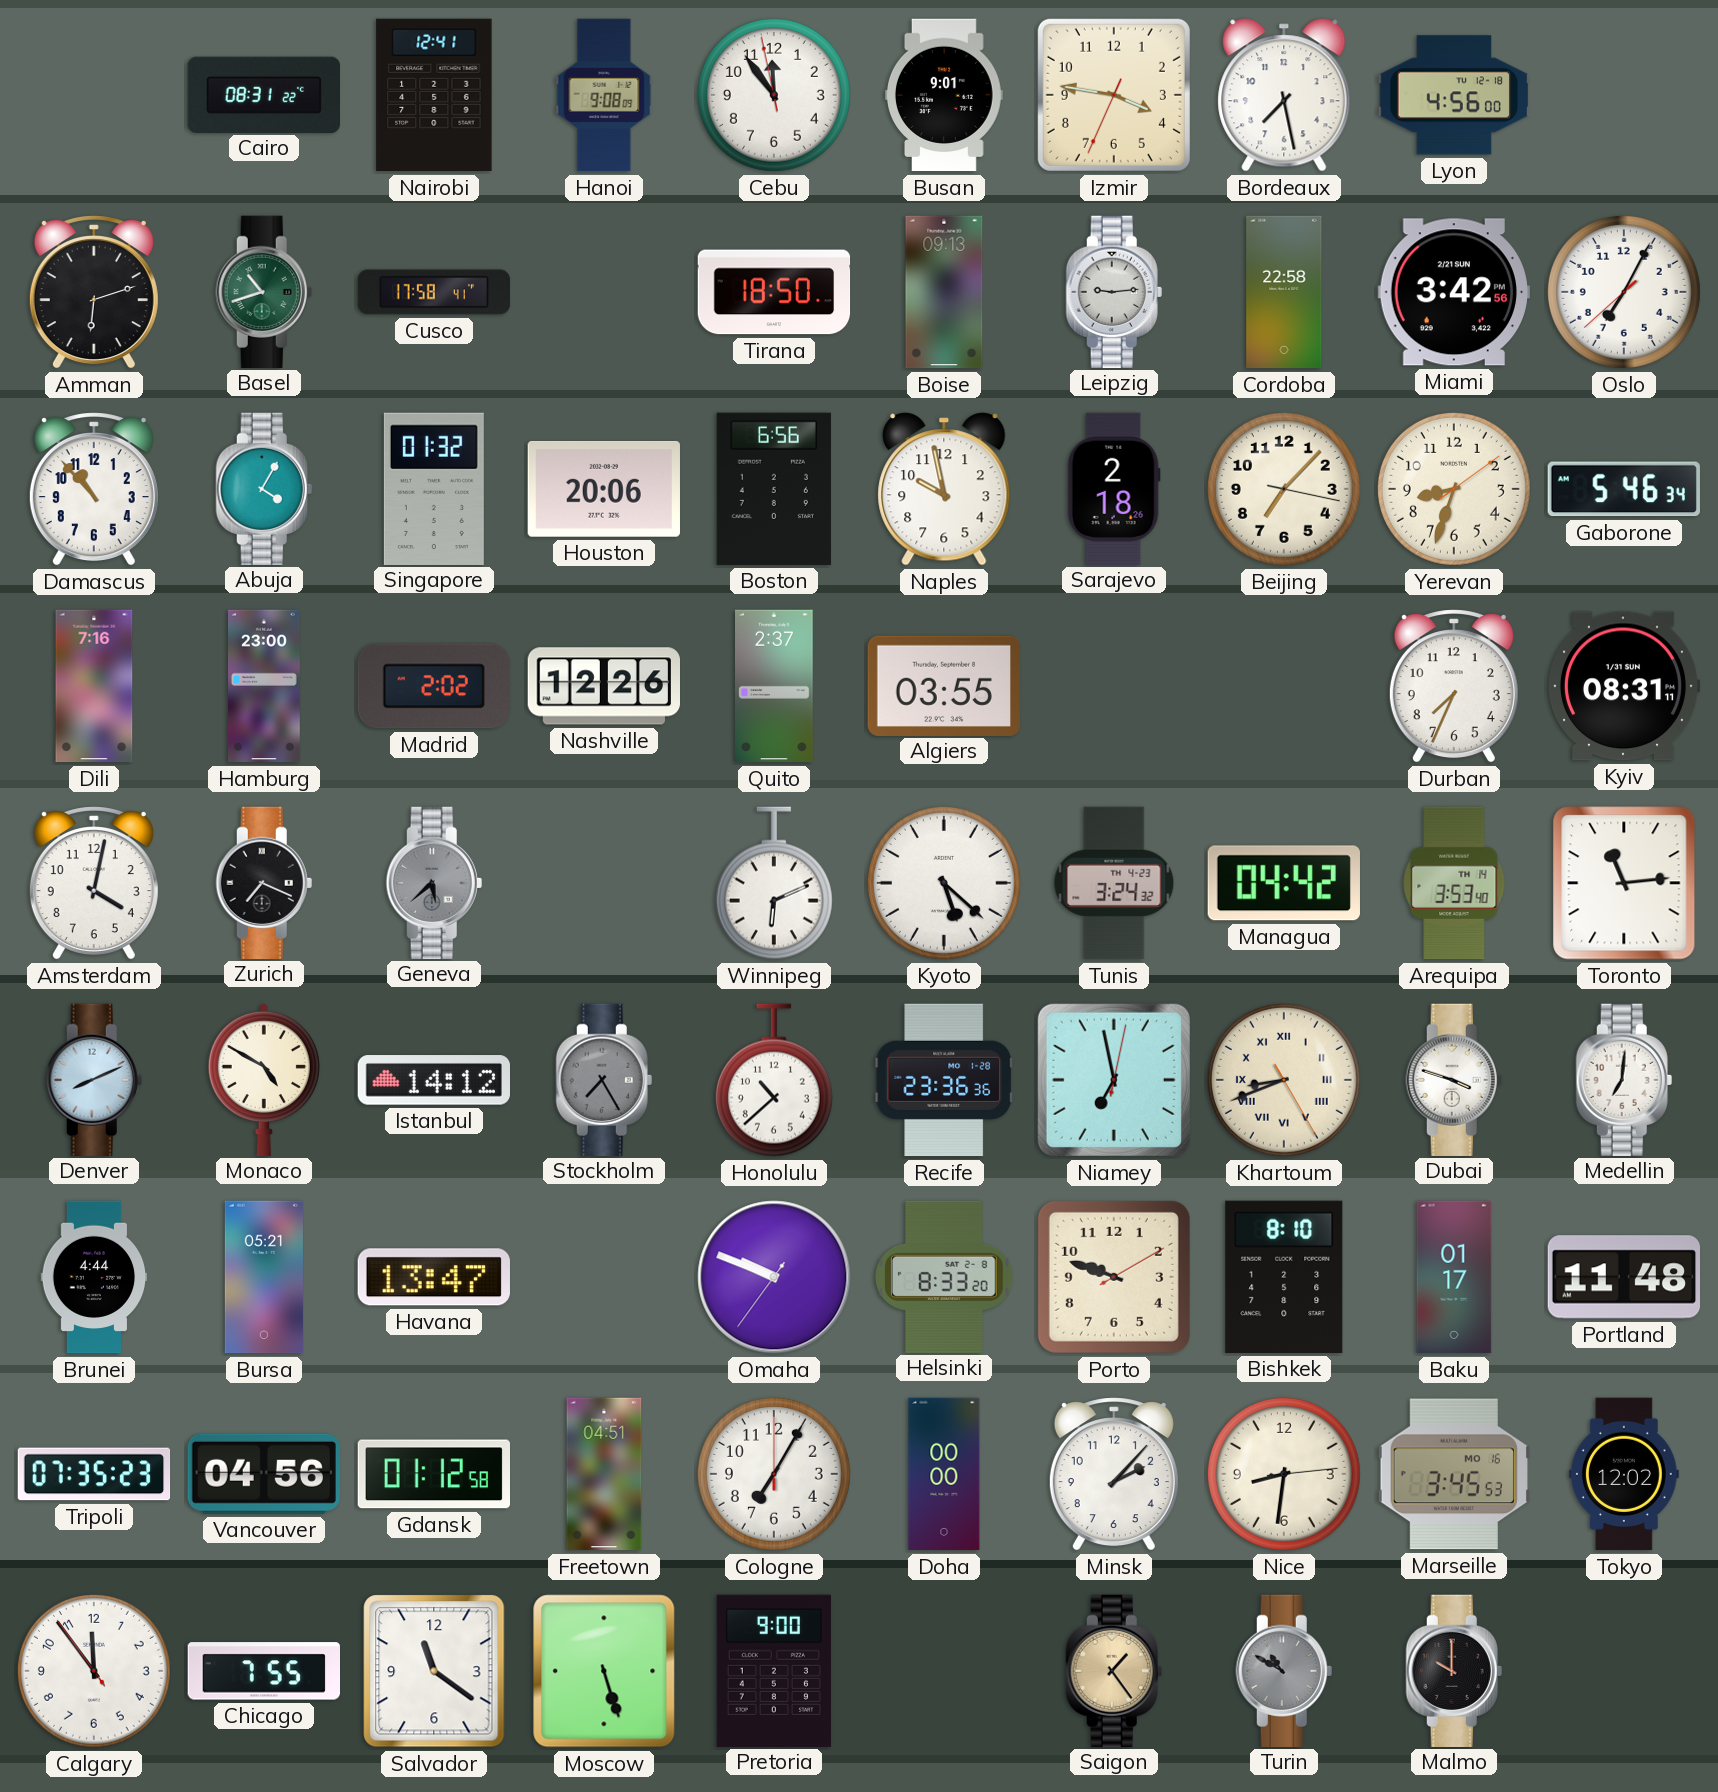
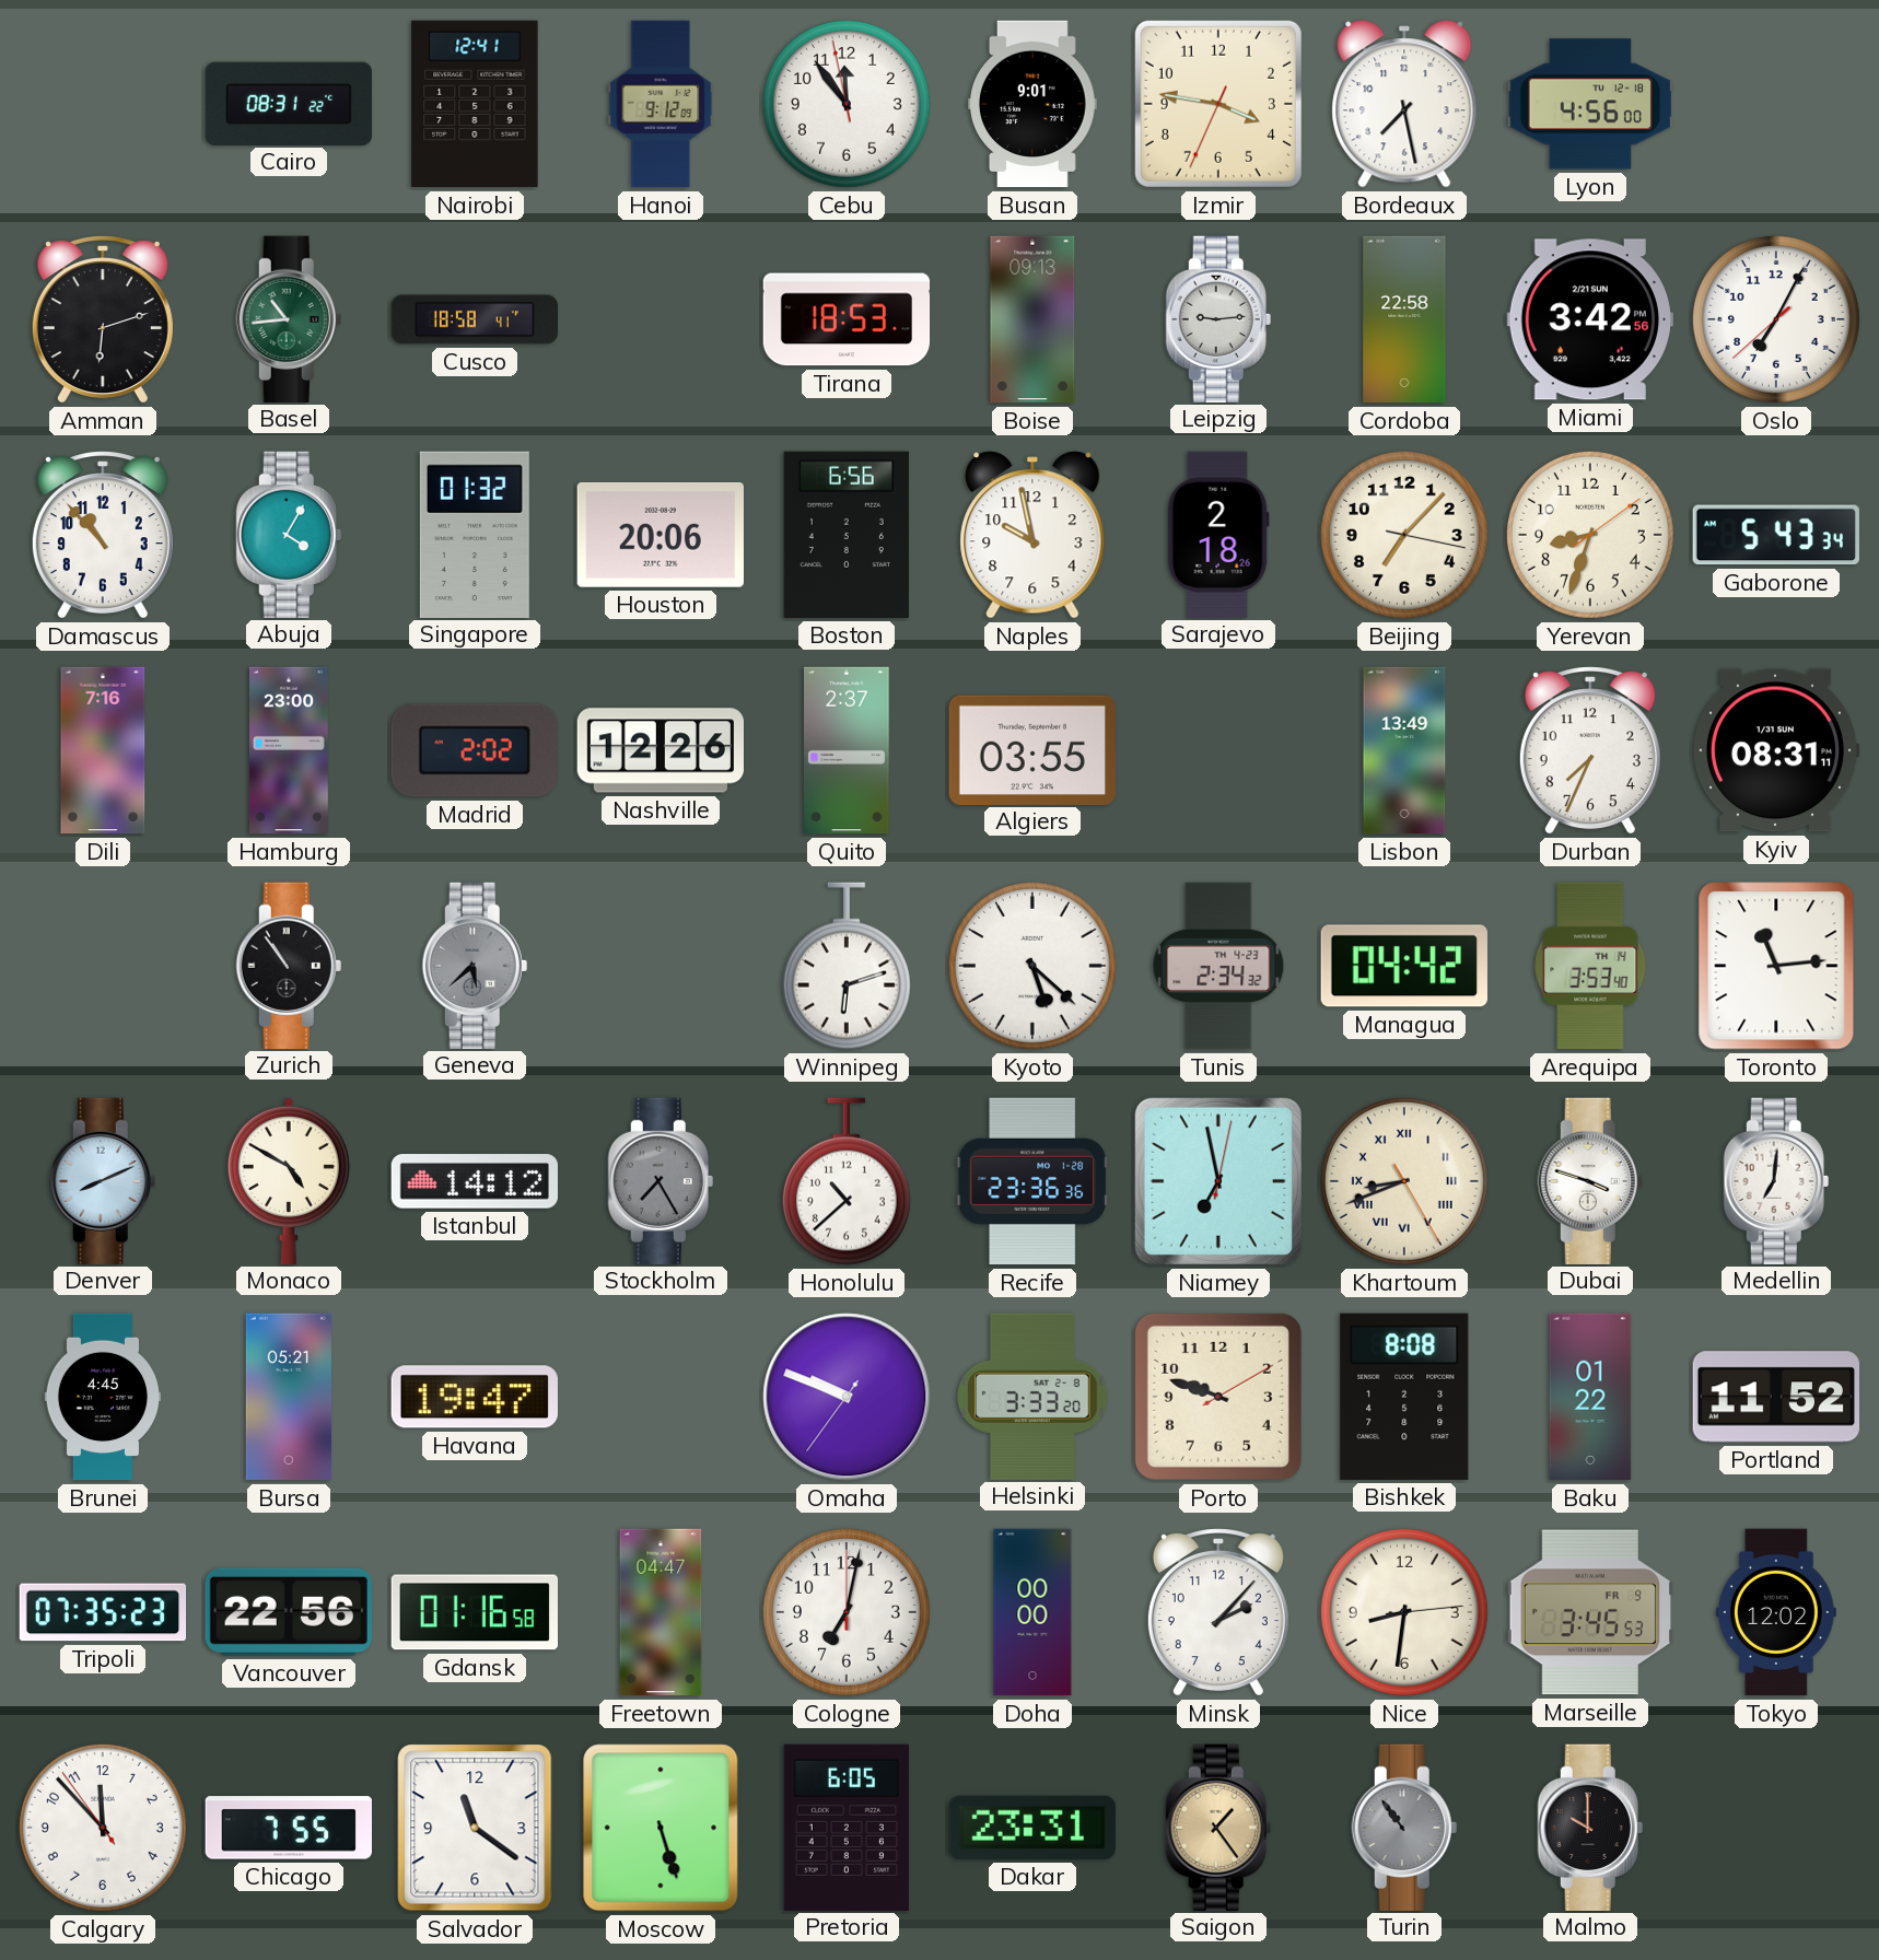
Hanoi: 9:08 -> 9:12 (661, 104)
Basel: 10:42 -> 10:44 (289, 318)
Cusco: 17:58 -> 18:58 (475, 319)
Tirana: 18:50 -> 18:53 (847, 319)
Gaborone: 5:46 -> 5:43 (1776, 535)
Lisbon: none -> 13:49 (1404, 750)
Amsterdam: 4:02 -> none (94, 883)
Zurich: 7:19 -> 10:54 (289, 965)
Winnipeg: 6:11 -> 6:12 (847, 966)
Tunis: 3:24 -> 2:34 (1218, 966)
Brunei: 4:44 -> 4:45 (103, 1397)
Havana: 13:47 -> 19:47 (475, 1397)
Helsinki: 8:33 -> 3:33 (1032, 1396)
Bishkek: 8:10 -> 8:08 (1404, 1397)
Baku: 01:17 -> 01:22 (1590, 1397)
Portland: 11:48 -> 11:52 (1776, 1397)
Vancouver: 04:56 -> 22:56 (289, 1612)
Gdansk: 01:12 -> 01:16 (474, 1612)
Freetown: 04:51 -> 04:47 (661, 1612)
Cologne: 7:05 -> 7:02 (847, 1612)
Marseille date: MO 16 -> FR 9 (1589, 1612)
Calgary: 11:53 -> 11:52 (103, 1828)
Pretoria: 9:00 -> 6:05 (847, 1827)
Dakar: none -> 23:31 (1032, 1828)
Turin: 10:50 -> 10:54 (1404, 1827)
